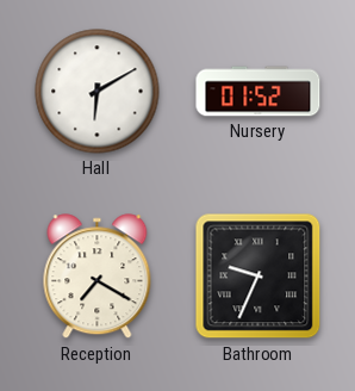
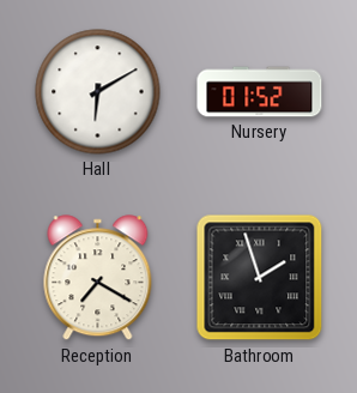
Bathroom: 9:34 -> 1:57 (260, 278)
